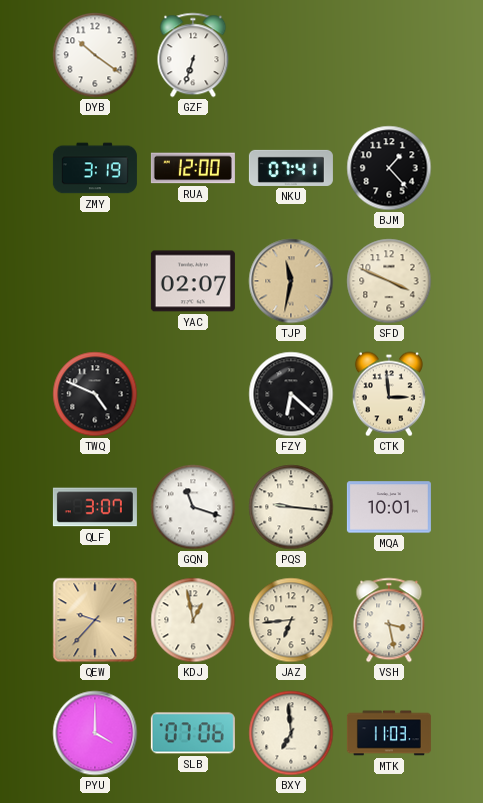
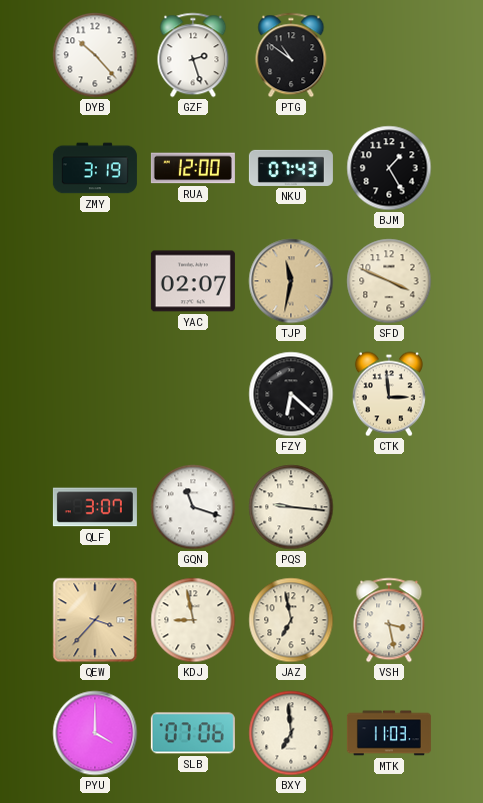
DYB: 10:21 -> 10:23 (95, 55)
GZF: 6:33 -> 2:27 (193, 55)
PTG: none -> 10:51 (291, 55)
NKU: 07:41 -> 07:43 (291, 168)
BJM: 1:23 -> 1:25 (389, 168)
TWQ: 4:49 -> none (95, 394)
MQA: 10:01 -> none (389, 507)
QEW: 9:37 -> 3:37 (95, 620)
KDJ: 12:58 -> 8:58 (193, 620)
JAZ: 6:44 -> 6:58 (291, 620)
